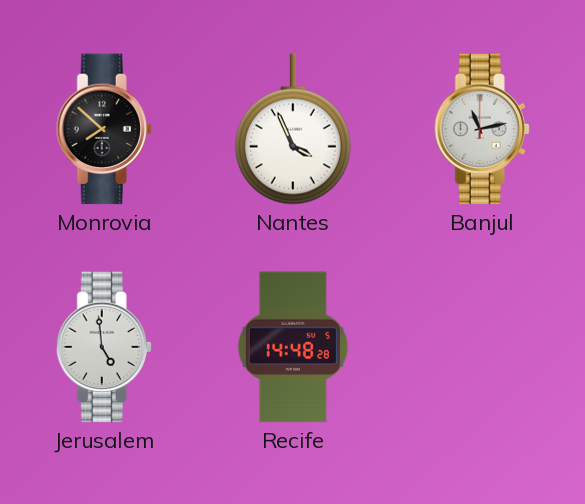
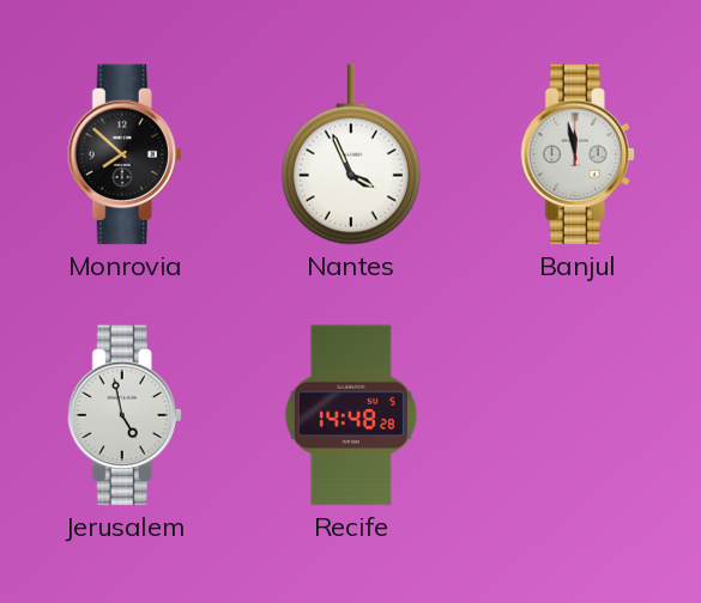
Banjul: 11:13 -> 11:58 (578, 154)
Jerusalem: 4:59 -> 4:58 (125, 415)
